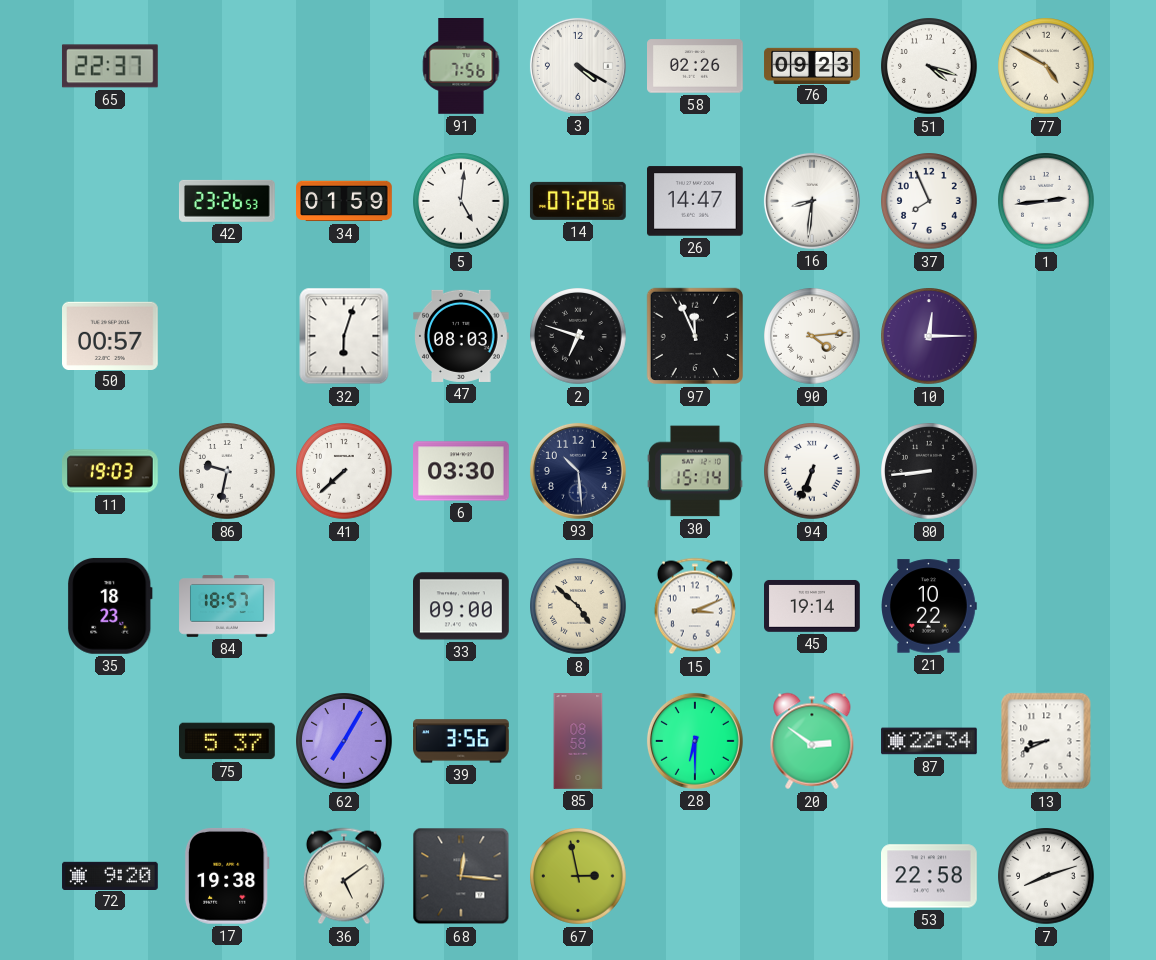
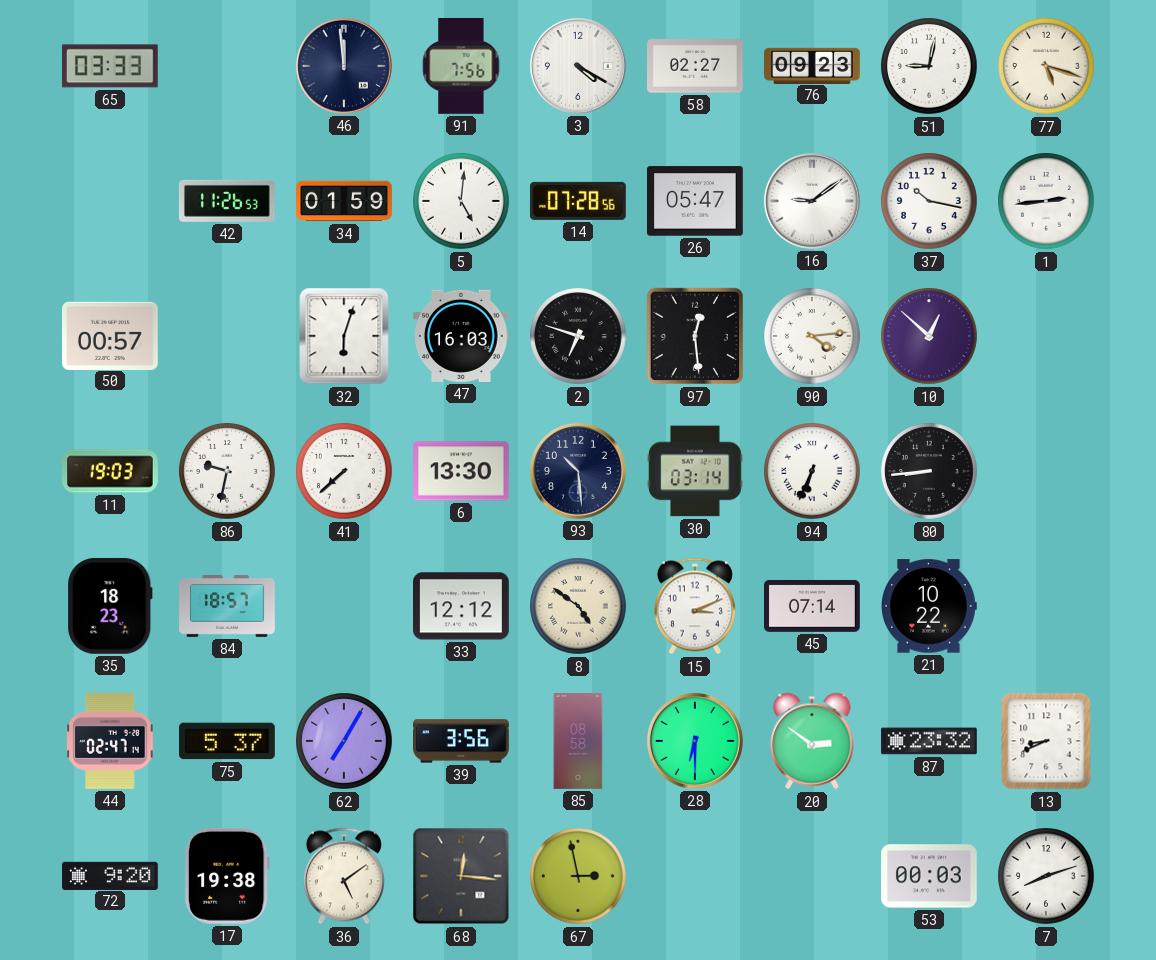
65: 22:37 -> 03:33 (110, 66)
46: none -> 11:59 (344, 66)
58: 02:26 -> 02:27 (696, 66)
51: 4:18 -> 9:02 (929, 66)
77: 4:50 -> 5:18 (1046, 66)
42: 23:26 -> 11:26 (227, 201)
26: 14:47 -> 05:47 (696, 201)
16: 8:31 -> 9:09 (812, 201)
37: 7:56 -> 10:17 (929, 201)
47: 08:03 -> 16:03 (462, 336)
97: 11:56 -> 12:29 (695, 336)
10: 12:15 -> 12:52 (929, 336)
6: 03:30 -> 13:30 (462, 471)
30: 15:14 -> 03:14 (696, 471)
33: 09:00 -> 12:12 (462, 606)
8: 4:52 -> 4:51 (578, 606)
45: 19:14 -> 07:14 (813, 606)
44: none -> 02:47 (110, 742)
87: 22:34 -> 23:32 (929, 741)
53: 22:58 -> 00:03 (930, 876)
